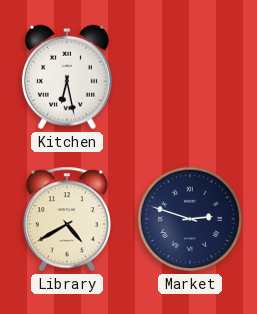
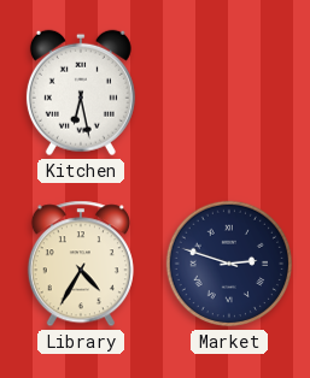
Library: 4:40 -> 4:35 (81, 264)
